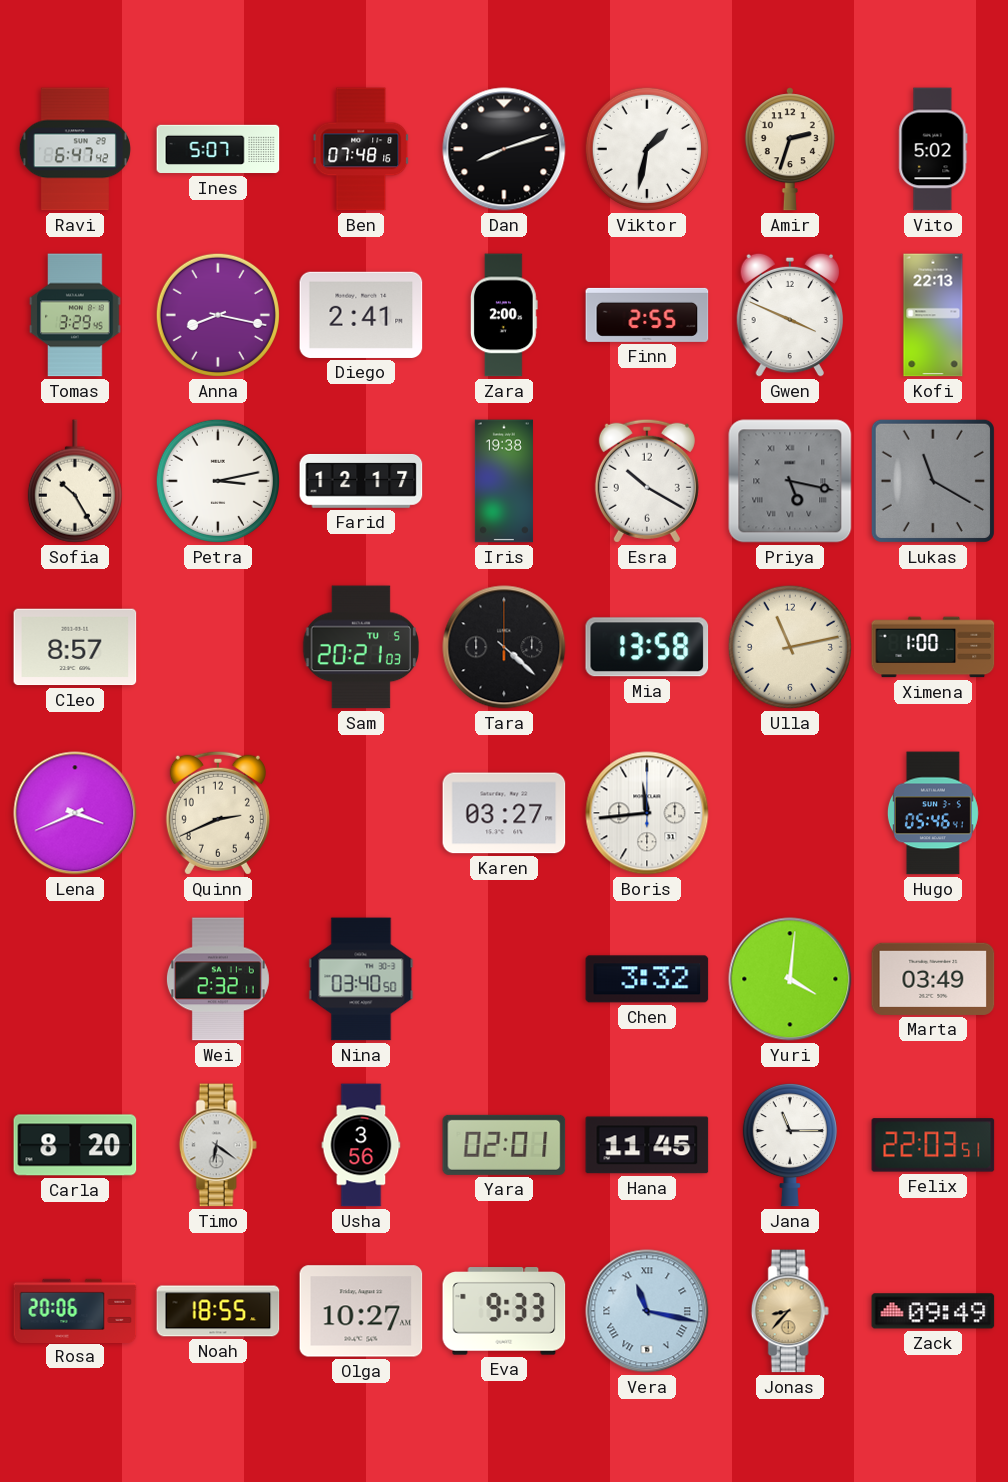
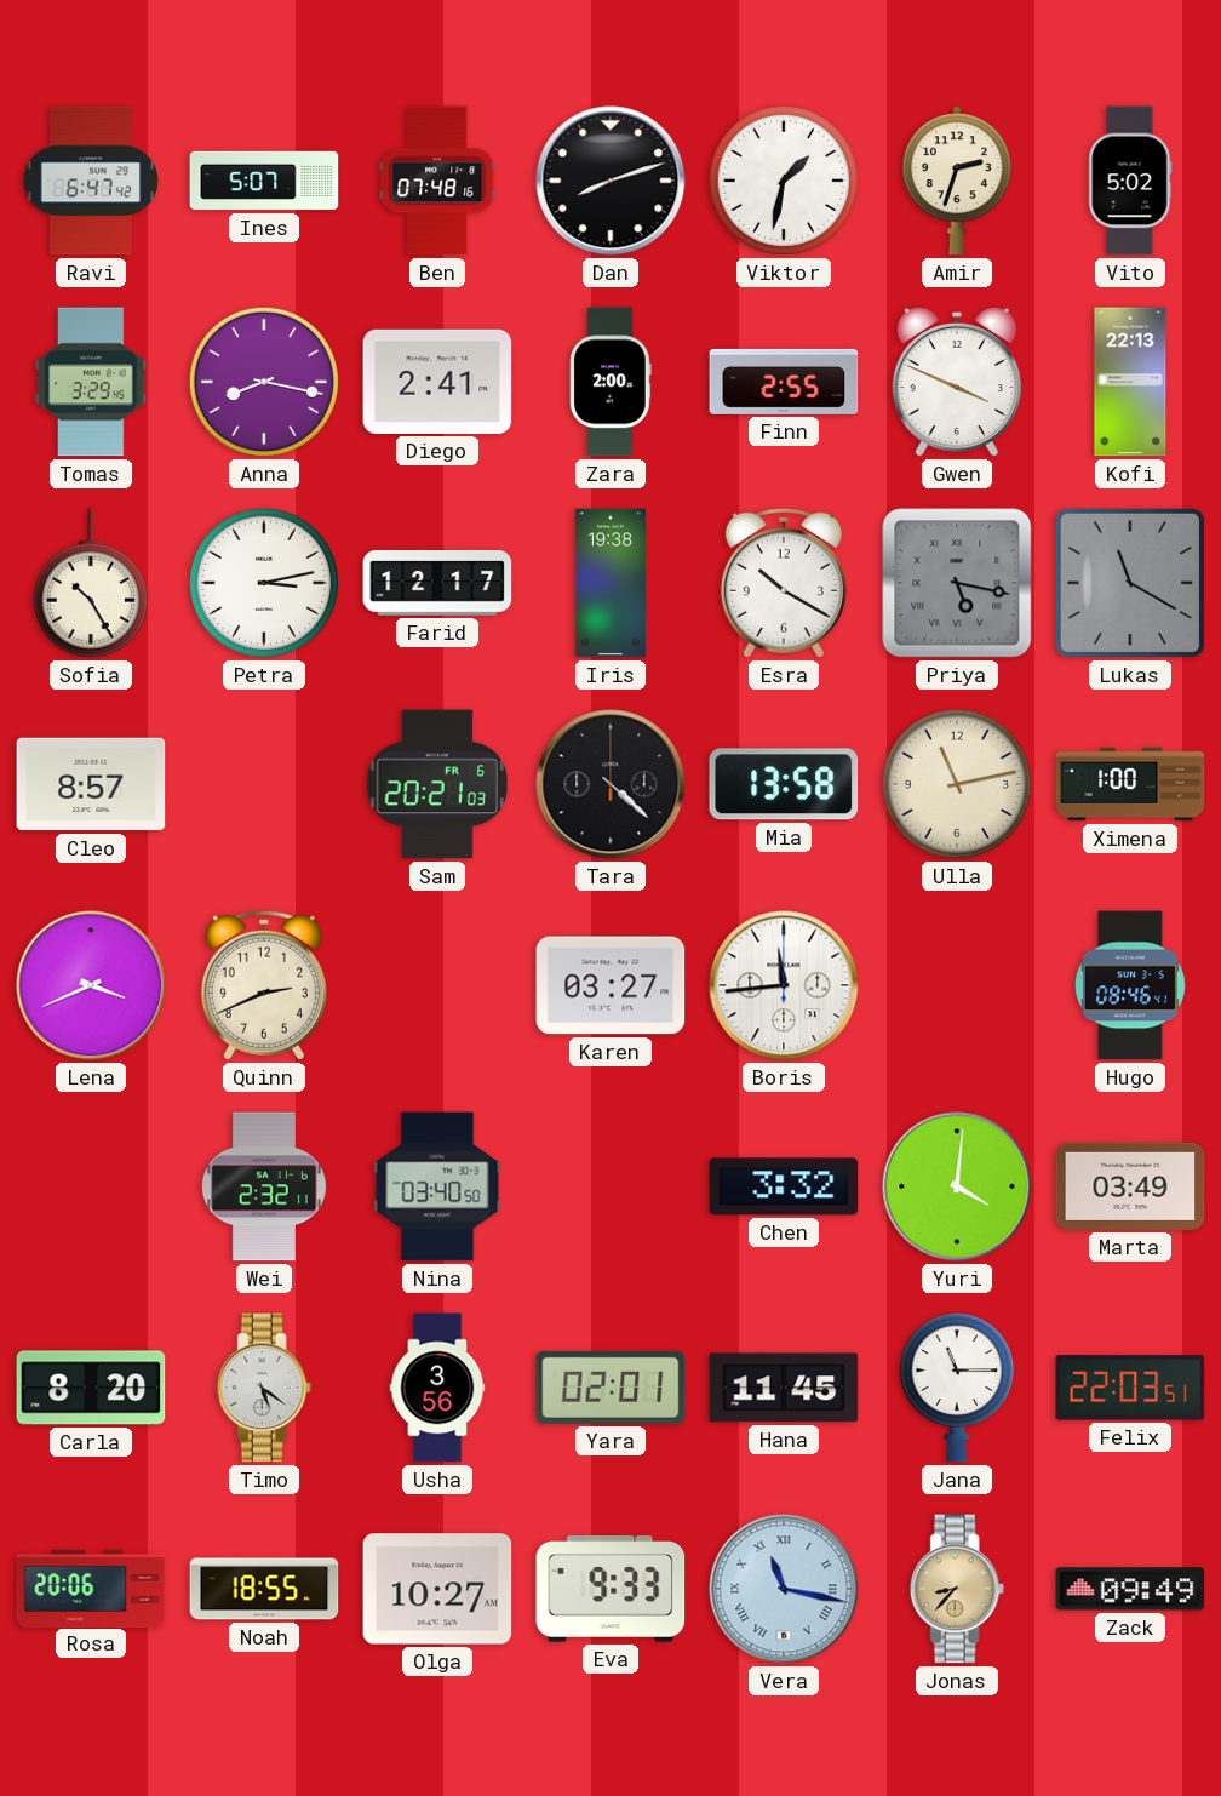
Sam date: TU 5 -> FR 6 (436, 784)
Hugo: 05:46 -> 08:46 (1130, 985)
Timo: 6:21 -> 5:21 (264, 1388)
